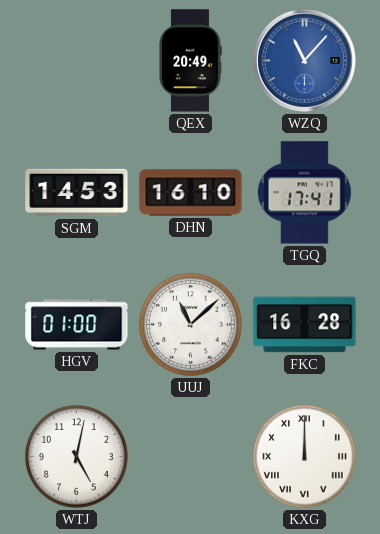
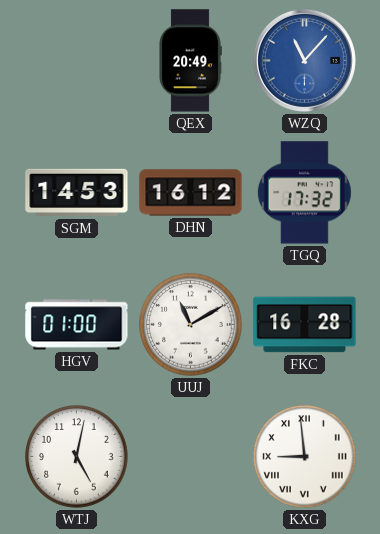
DHN: 16:10 -> 16:12 (191, 193)
TGQ: 17:41 -> 17:32 (304, 193)
UUJ: 11:08 -> 11:10 (191, 325)
KXG: 12:00 -> 8:59 (305, 457)
